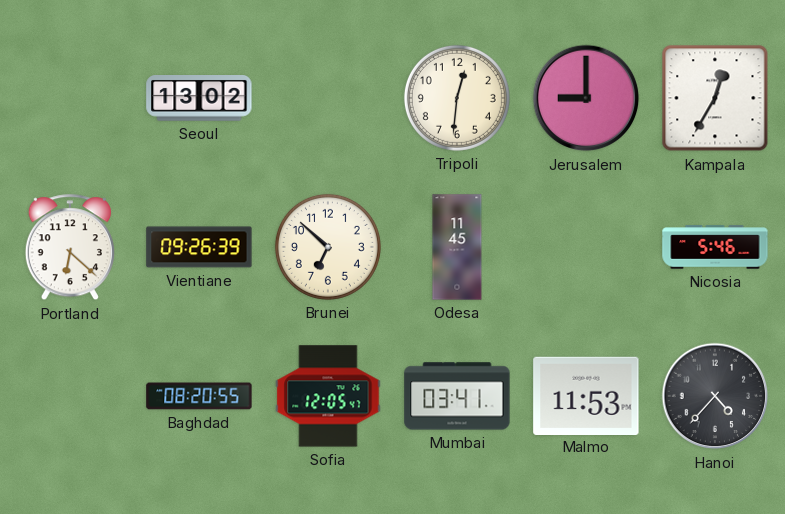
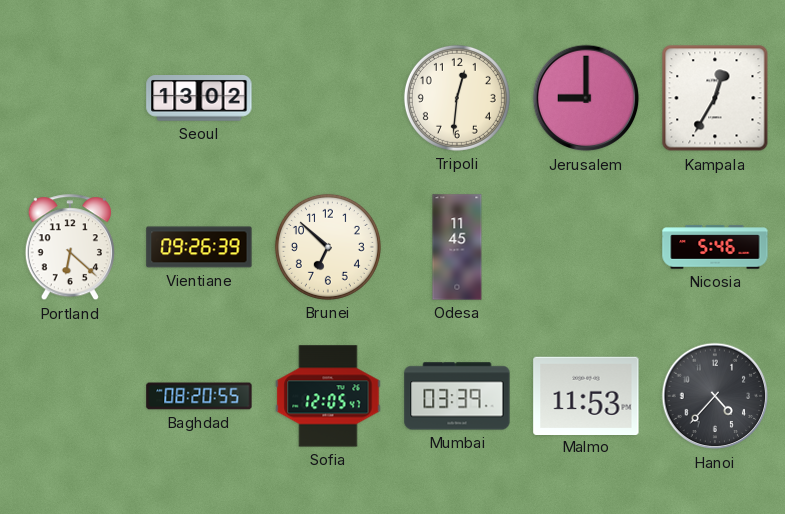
Mumbai: 03:41 -> 03:39 (457, 396)
